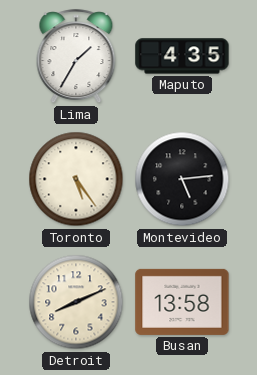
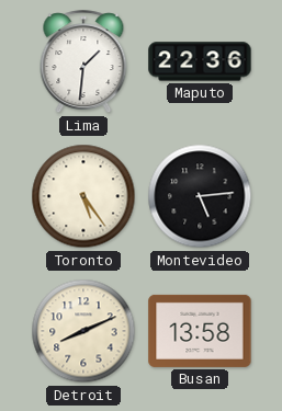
Lima: 1:35 -> 1:31 (83, 62)
Maputo: 4:35 -> 22:36 (200, 61)
